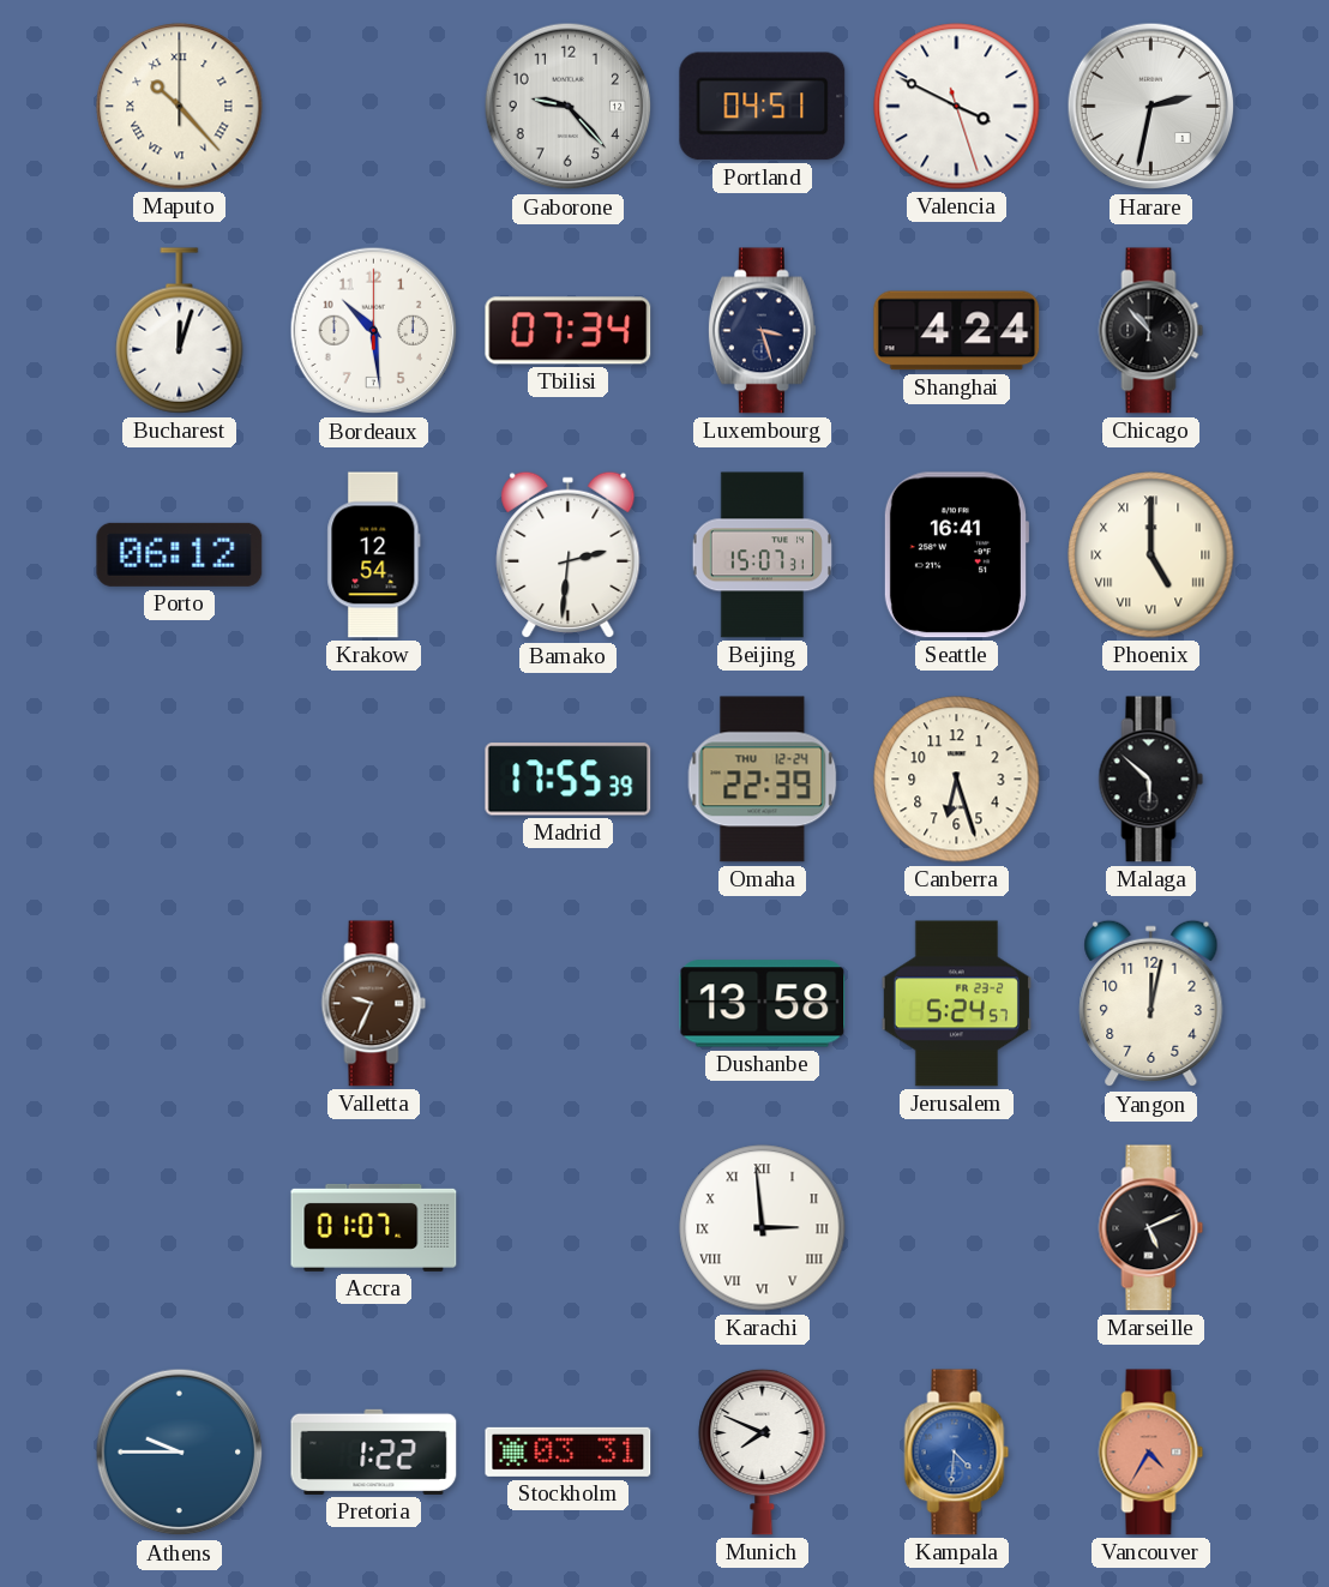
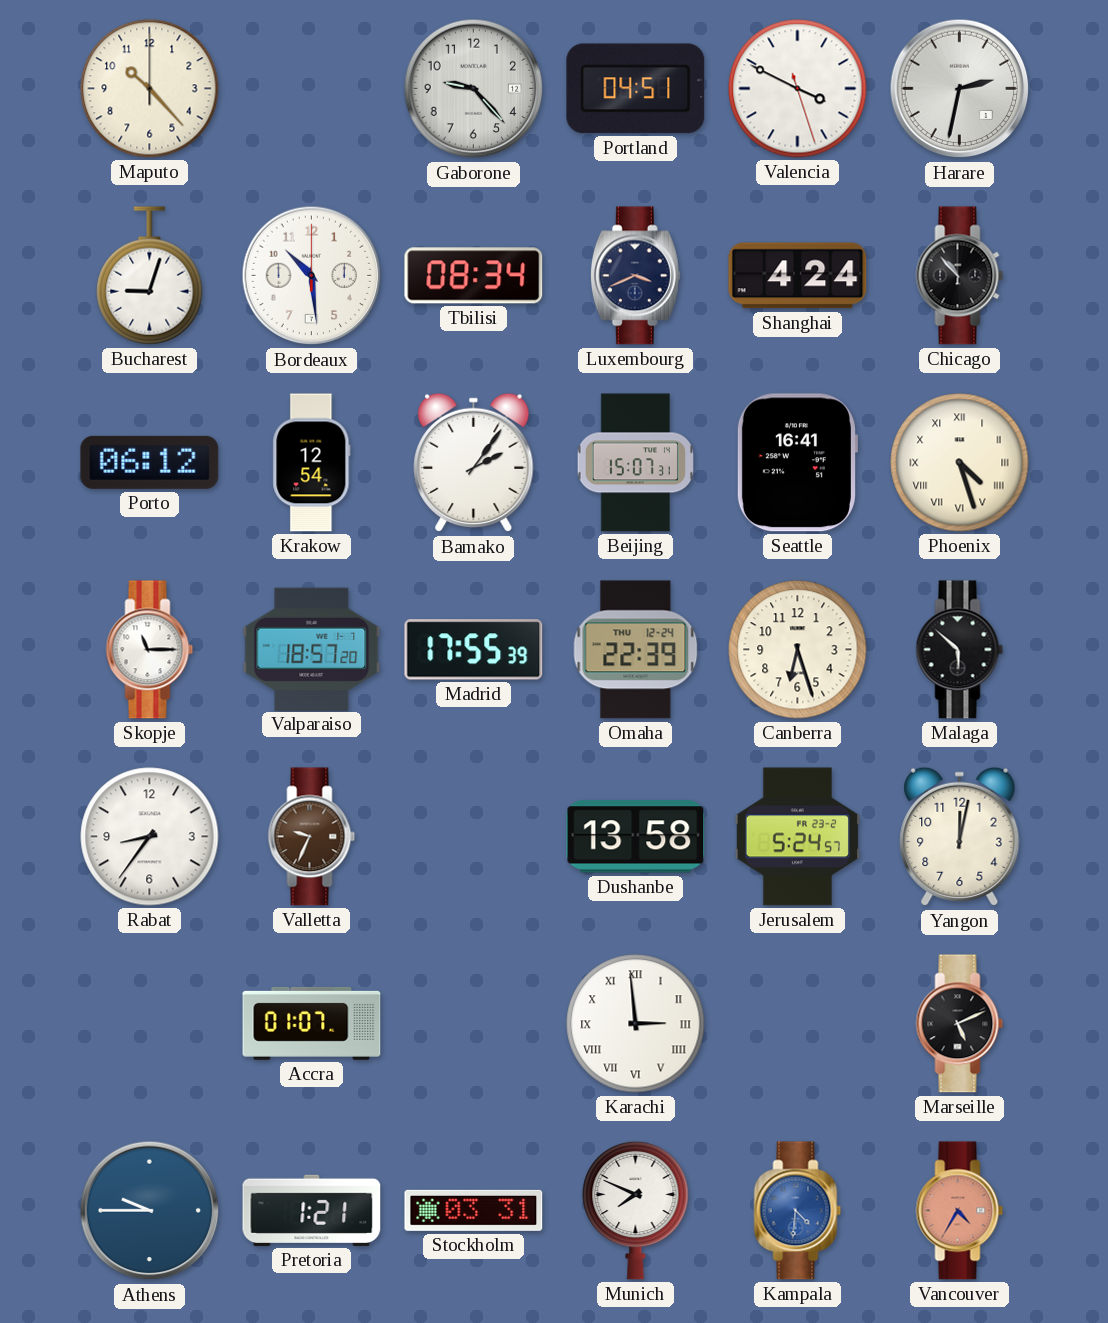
Maputo numerals: Roman -> Arabic (150, 89)
Bucharest: 12:03 -> 9:03 (150, 276)
Tbilisi: 07:34 -> 08:34 (474, 276)
Luxembourg: 3:27 -> 3:41 (635, 276)
Bamako: 2:31 -> 2:06 (474, 463)
Phoenix: 5:00 -> 4:27 (960, 463)
Skopje: none -> 11:15 (150, 650)
Valparaiso: none -> 18:57 (312, 649)
Rabat: none -> 8:36 (150, 837)
Pretoria: 1:22 -> 1:21 (312, 1210)
